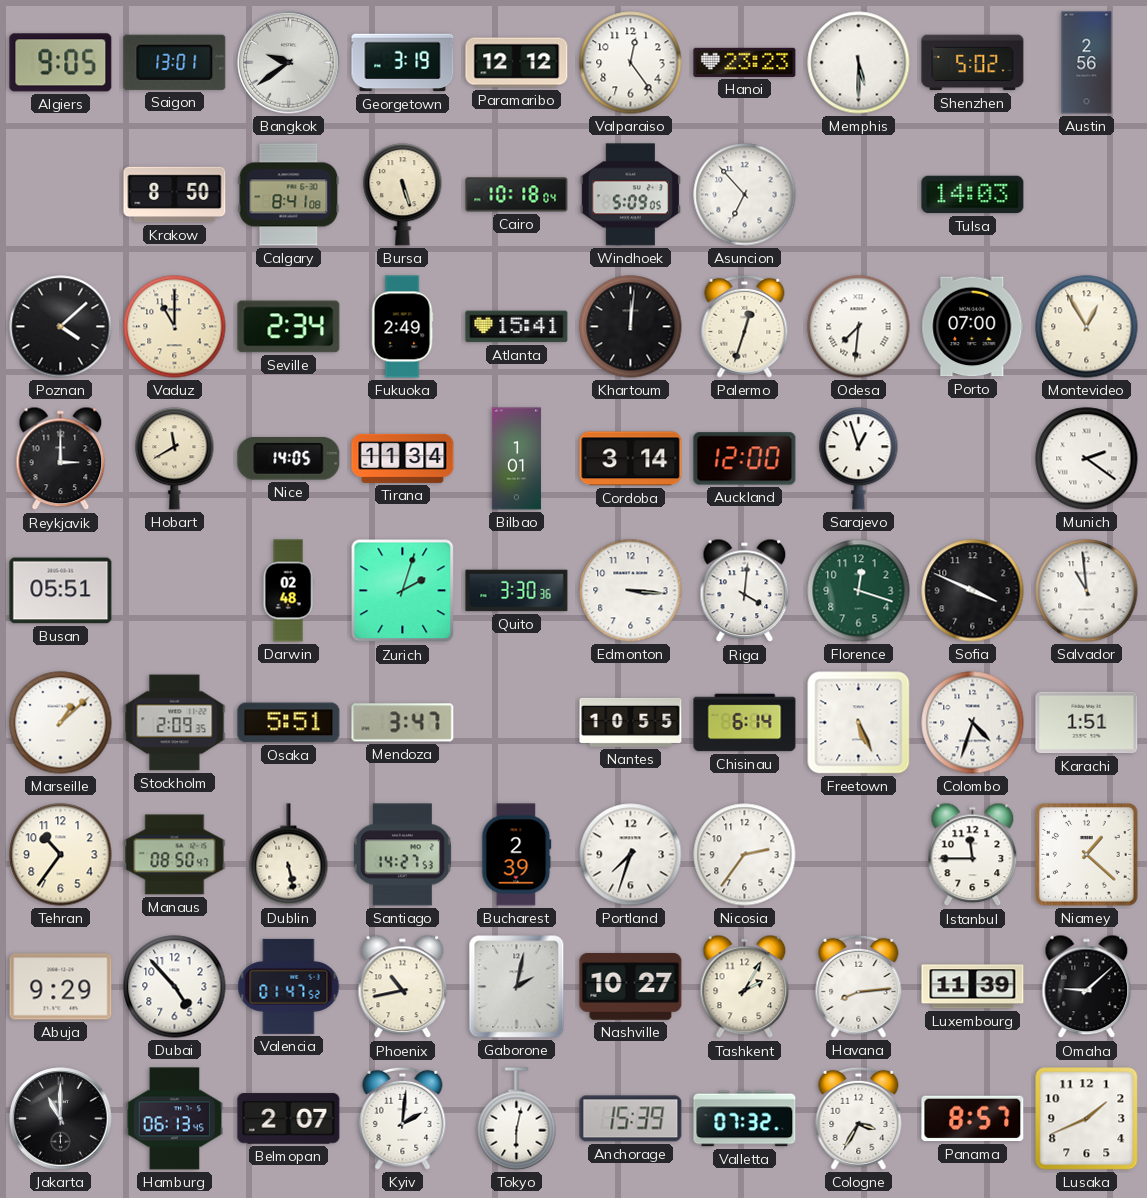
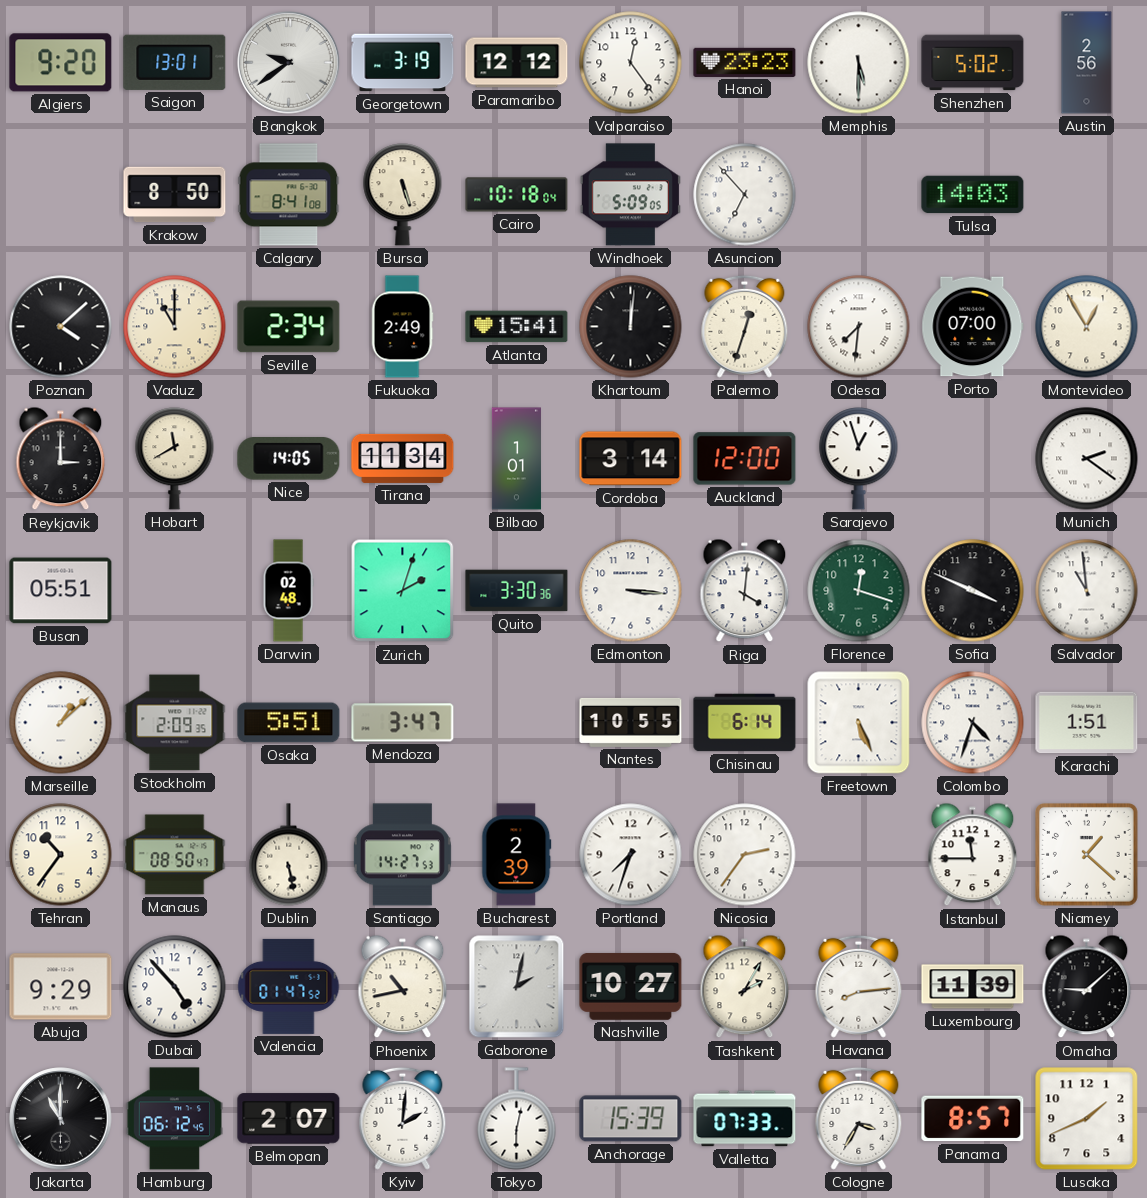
Algiers: 9:05 -> 9:20 (61, 63)
Hamburg: 06:13 -> 06:12 (174, 1119)
Valletta: 07:32 -> 07:33 (745, 1119)
